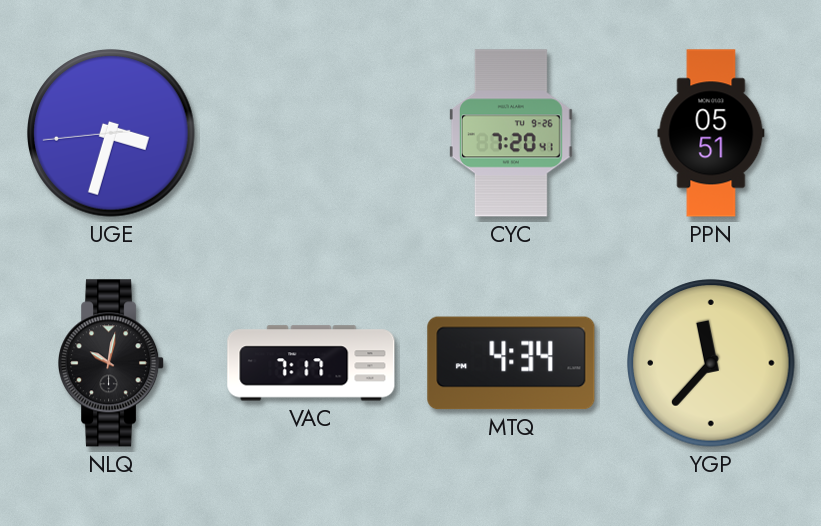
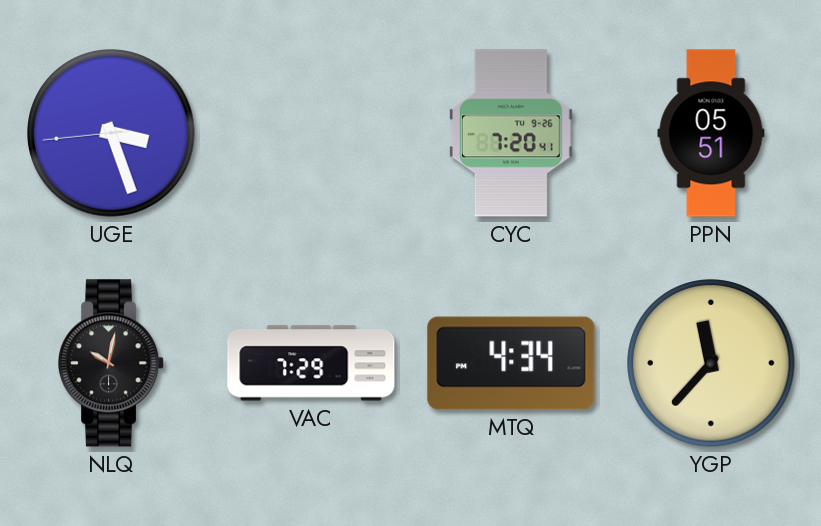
UGE: 3:32 -> 3:26 (111, 133)
VAC: 7:17 -> 7:29 (311, 363)
